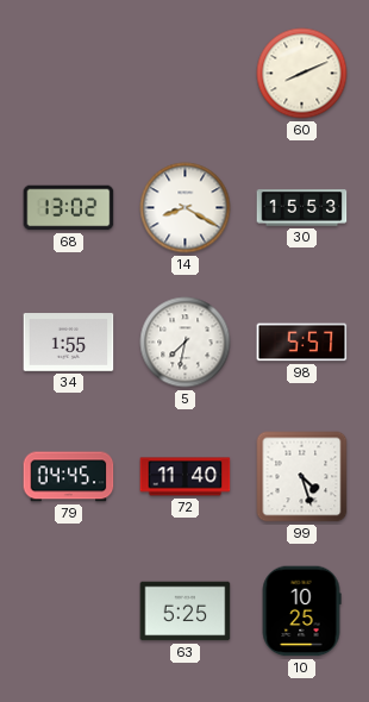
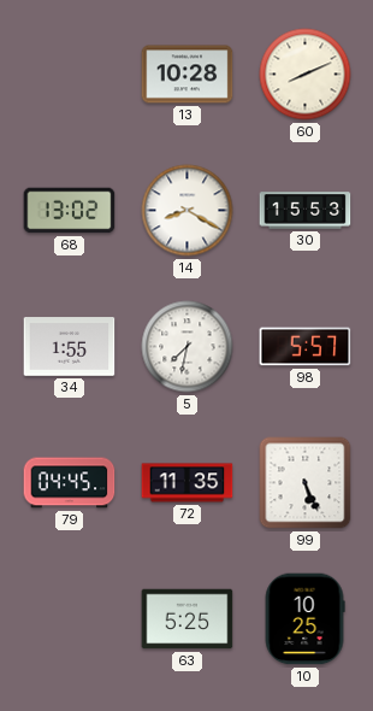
13: none -> 10:28 (188, 75)
72: 11:40 -> 11:35 (188, 483)
99: 4:27 -> 5:26 (306, 483)
